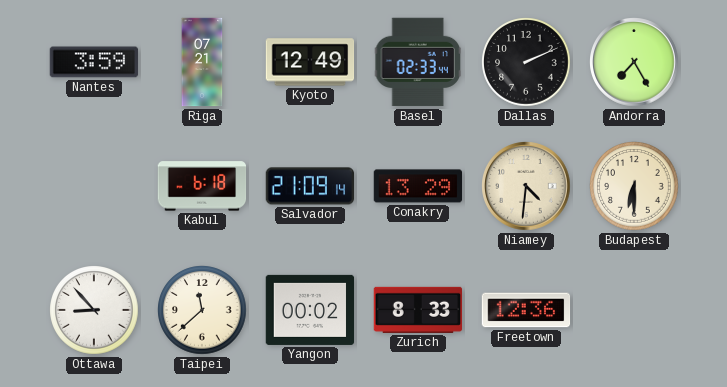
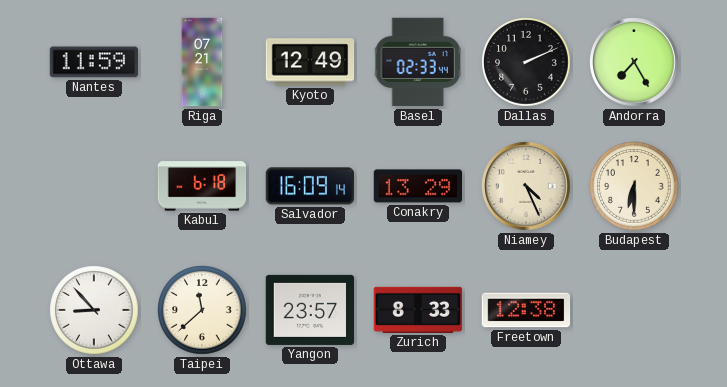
Nantes: 3:59 -> 11:59 (94, 62)
Salvador: 21:09 -> 16:09 (310, 186)
Niamey: 4:31 -> 4:26 (526, 186)
Yangon: 00:02 -> 23:57 (310, 310)
Freetown: 12:36 -> 12:38 (526, 310)
